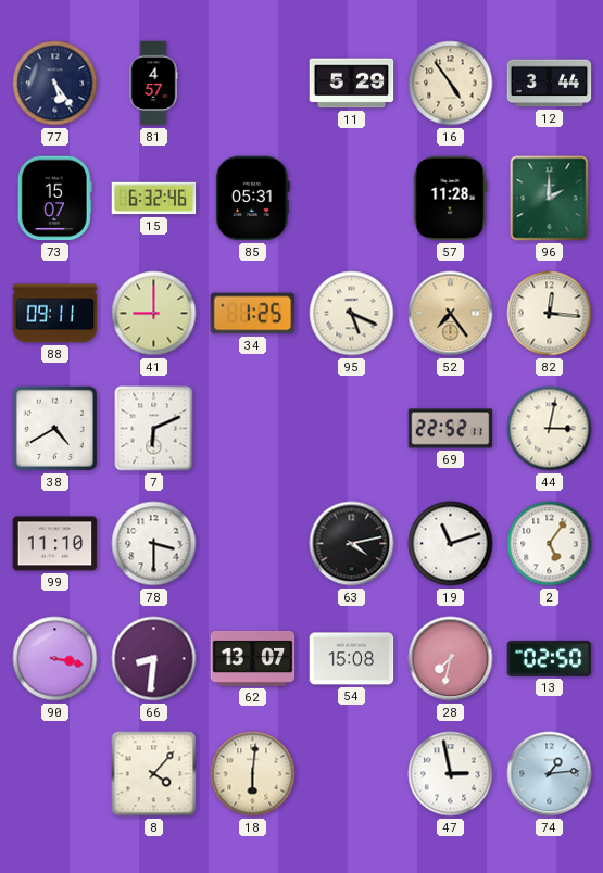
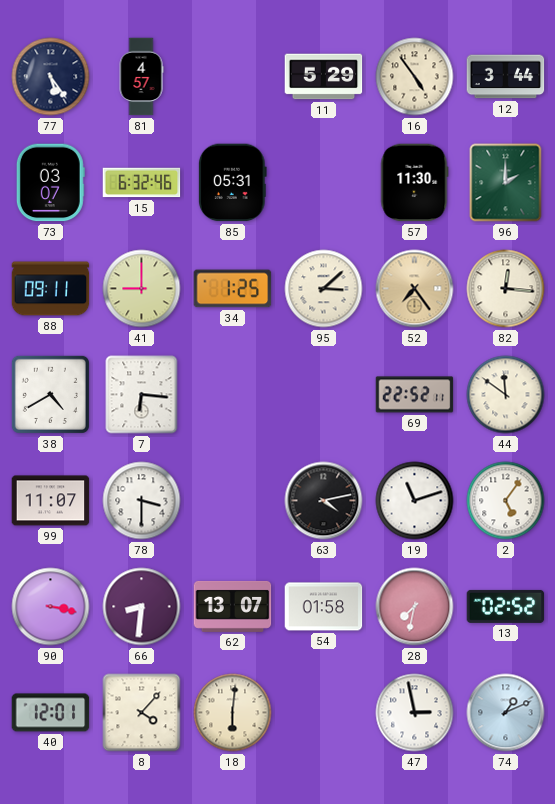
73: 15:07 -> 03:07 (50, 183)
57: 11:28 -> 11:30 (415, 183)
95: 5:19 -> 3:08 (324, 289)
7: 6:11 -> 6:16 (142, 395)
44: 3:02 -> 11:51 (506, 395)
99: 11:10 -> 11:07 (51, 501)
54: 15:08 -> 01:58 (324, 607)
13: 02:50 -> 02:52 (506, 606)
40: none -> 12:01 (51, 713)
74: 1:14 -> 1:11 (506, 713)
